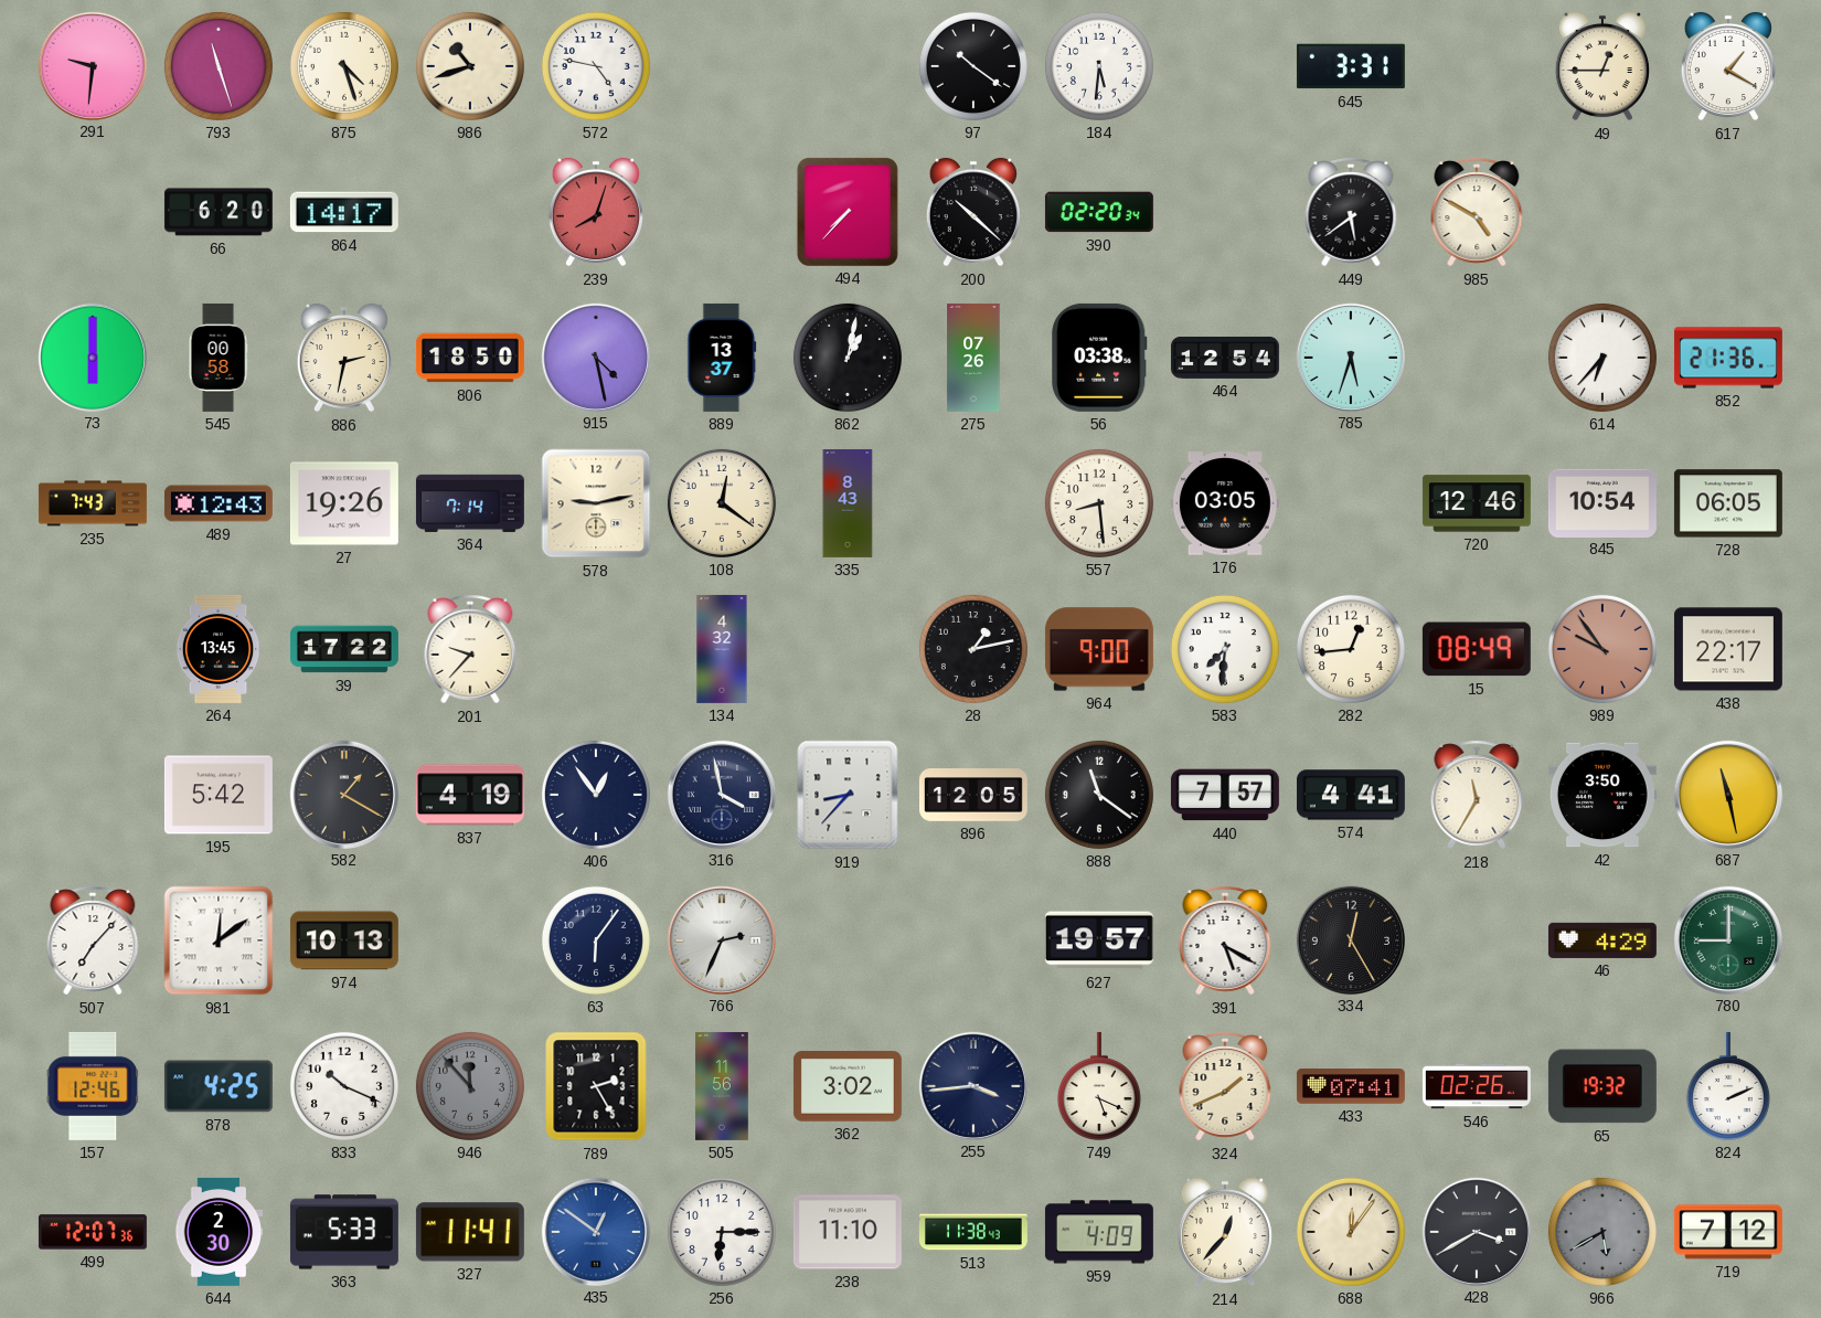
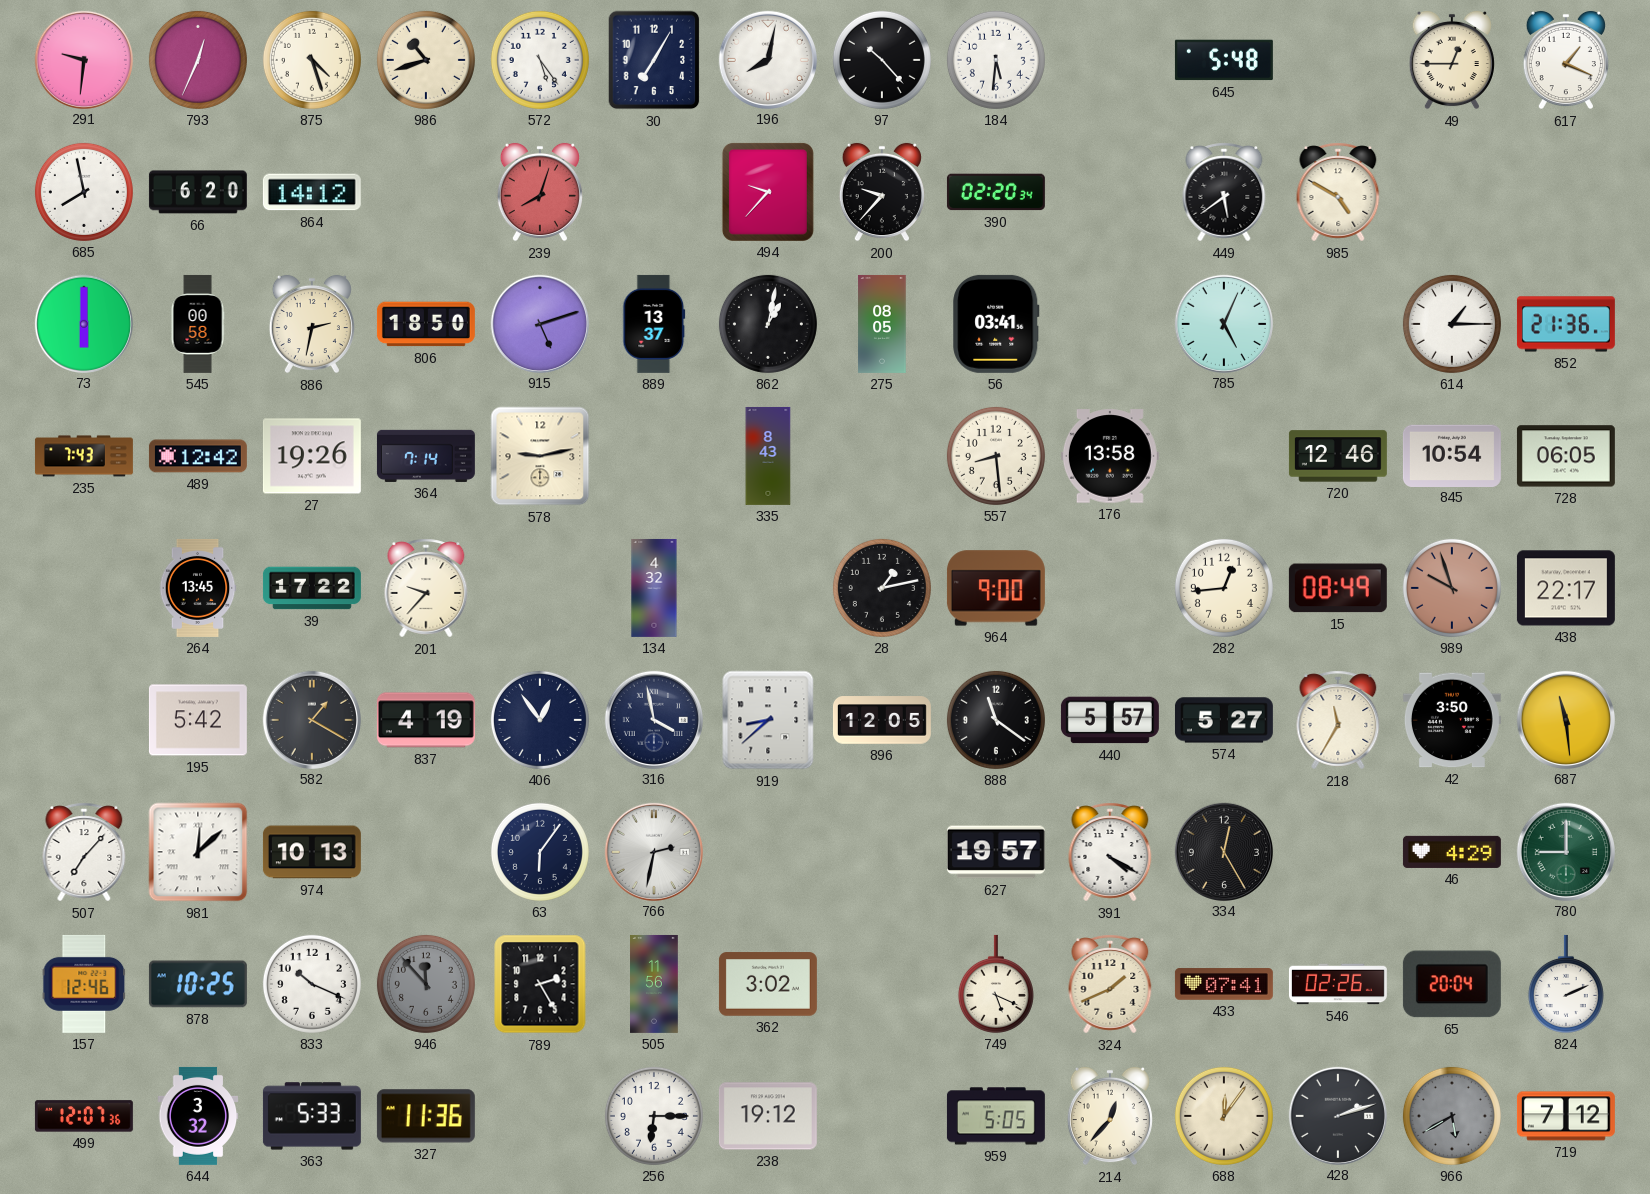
793: 11:27 -> 12:34 (198, 60)
572: 4:47 -> 5:24 (540, 60)
30: none -> 7:05 (654, 60)
196: none -> 8:02 (767, 59)
97: 10:21 -> 10:23 (882, 60)
645: 3:31 -> 5:48 (1224, 60)
617: 1:20 -> 1:19 (1566, 60)
685: none -> 7:58 (84, 192)
864: 14:17 -> 14:12 (312, 192)
494: 7:37 -> 9:37 (768, 192)
200: 10:22 -> 9:37 (882, 192)
915: 4:28 -> 5:12 (539, 323)
275: 07:26 -> 08:05 (882, 324)
56: 03:38 -> 03:41 (996, 324)
464: 12:54 -> none (1225, 358)
785: 5:33 -> 5:04 (1223, 323)
614: 6:37 -> 1:15 (1452, 324)
489: 12:43 -> 12:42 (198, 456)
108: 12:21 -> none (722, 503)
176: 03:05 -> 13:58 (1110, 456)
583: 7:31 -> none (1225, 649)
989: 9:54 -> 9:57 (1452, 588)
919: 8:37 -> 8:38 (768, 720)
440: 7:57 -> 5:57 (1110, 720)
574: 4:41 -> 5:27 (1224, 720)
687: 11:28 -> 11:29 (1565, 719)
981: 12:09 -> 12:08 (198, 852)
766: 2:34 -> 2:32 (653, 851)
391: 5:20 -> 4:20 (1110, 852)
878: 4:25 -> 10:25 (198, 984)
255: 3:44 -> none (972, 1085)
65: 19:32 -> 20:04 (1452, 984)
644: 2:30 -> 3:32 (198, 1116)
327: 11:41 -> 11:36 (426, 1116)
435: 12:51 -> none (595, 1231)
238: 11:10 -> 19:12 (768, 1116)
513: 11:38 -> none (973, 1232)
959: 4:09 -> 5:05 (996, 1116)
428: 3:40 -> 2:12 (1337, 1115)
